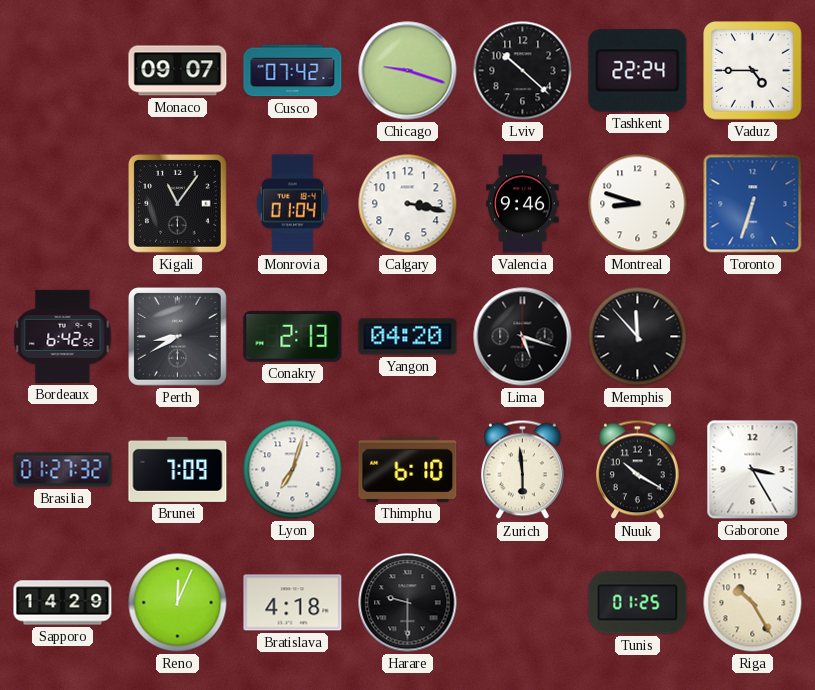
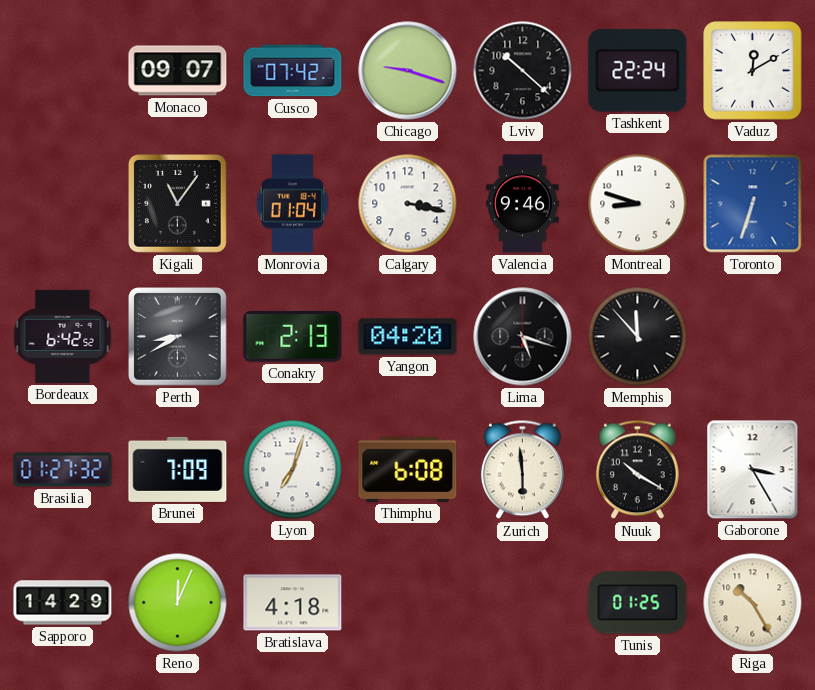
Vaduz: 4:45 -> 12:10 (753, 71)
Thimphu: 6:10 -> 6:08 (408, 469)
Harare: 9:30 -> none (408, 603)
